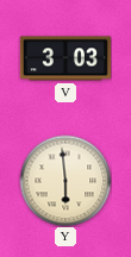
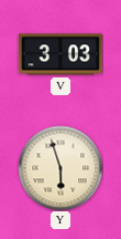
Y: 5:59 -> 5:57 (61, 168)
